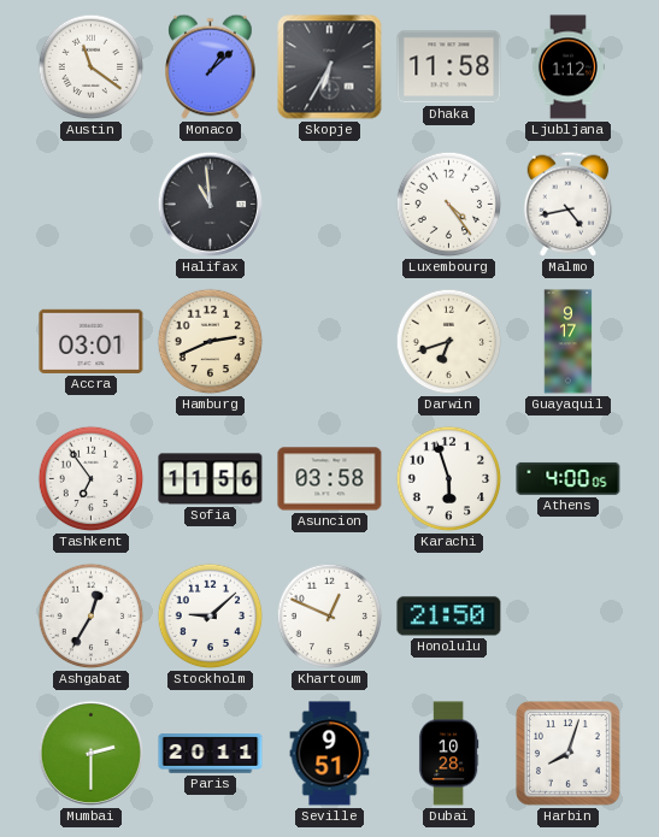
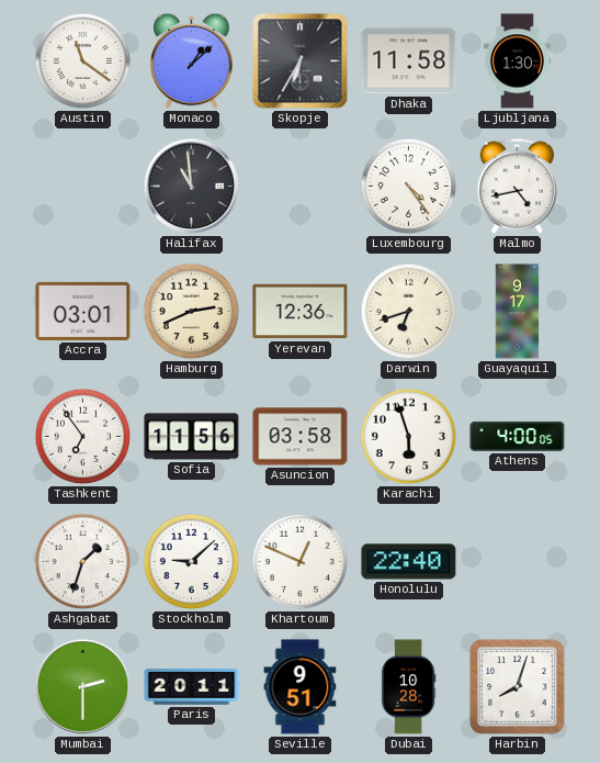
Ljubljana: 1:12 -> 1:30 (517, 61)
Yerevan: none -> 12:36 (301, 312)
Ashgabat: 12:35 -> 1:33 (83, 562)
Honolulu: 21:50 -> 22:40 (409, 562)
